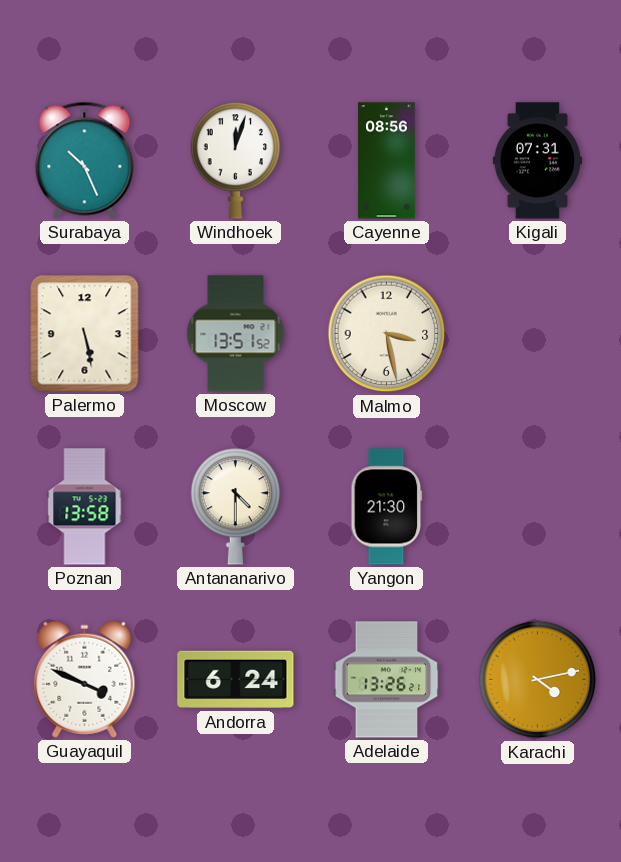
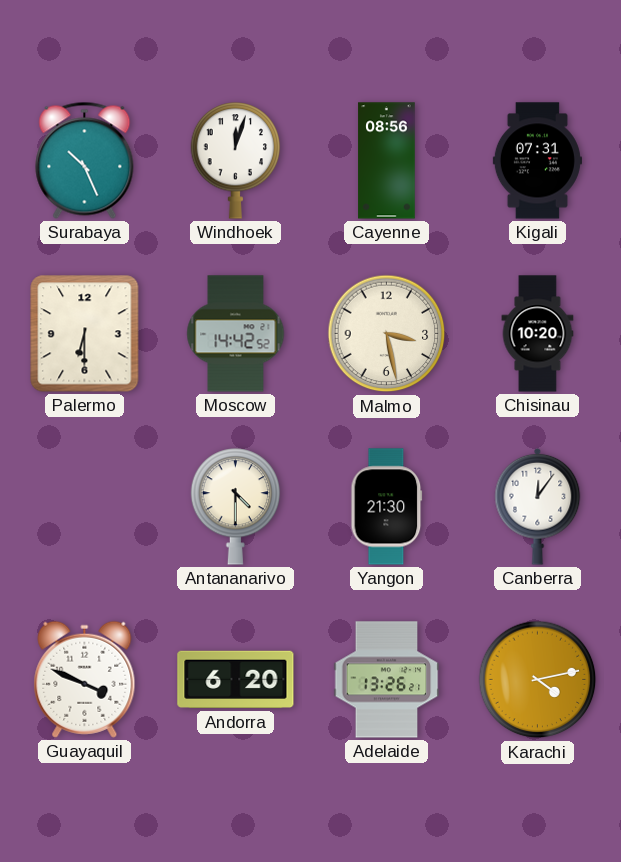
Palermo: 5:28 -> 6:30 (85, 334)
Moscow: 13:51 -> 14:42 (236, 334)
Chisinau: none -> 10:20 (538, 334)
Poznan: 13:58 -> none (85, 507)
Canberra: none -> 12:06 (538, 506)
Andorra: 6:24 -> 6:20 (236, 680)
